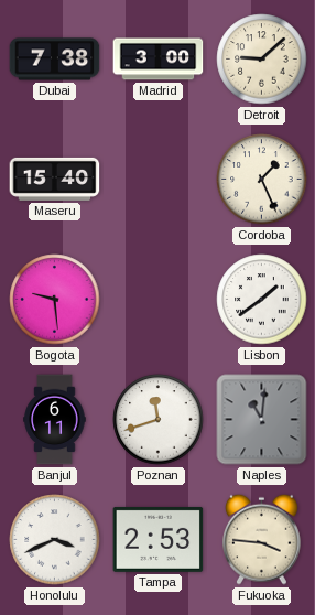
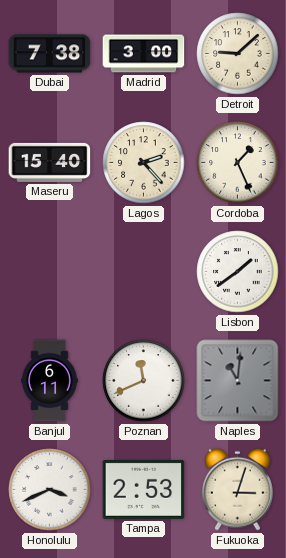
Lagos: none -> 2:23 (144, 163)
Bogota: 9:29 -> none (55, 300)
Poznan: 11:42 -> 11:41 (144, 381)
Fukuoka: 3:46 -> 3:03 (238, 489)
